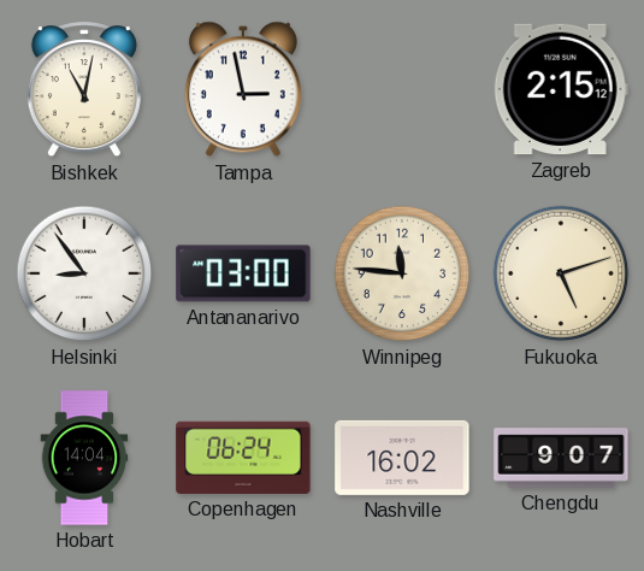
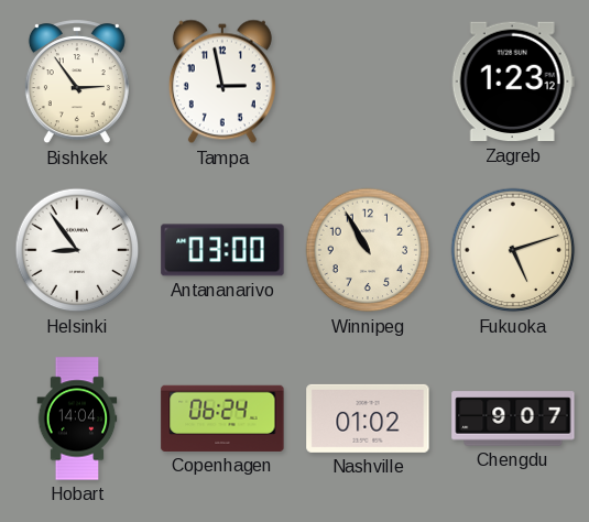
Bishkek: 11:02 -> 2:54 (77, 83)
Zagreb: 2:15 -> 1:23 (513, 81)
Winnipeg: 11:46 -> 10:55 (368, 250)
Nashville: 16:02 -> 01:02 (368, 418)
